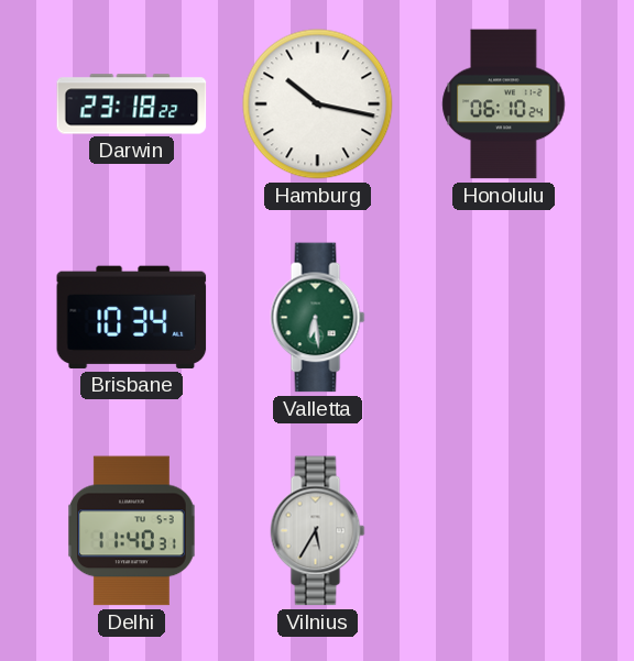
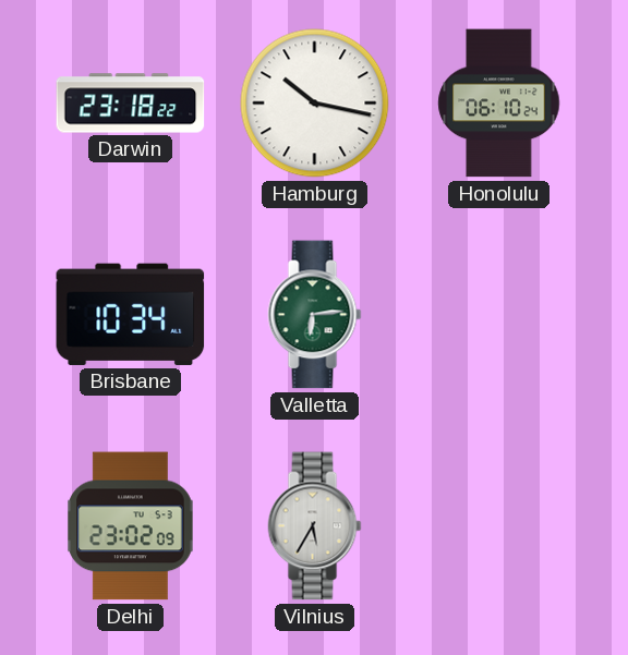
Valletta: 6:29 -> 6:14 (315, 315)
Delhi: 11:40 -> 23:02 (131, 526)
